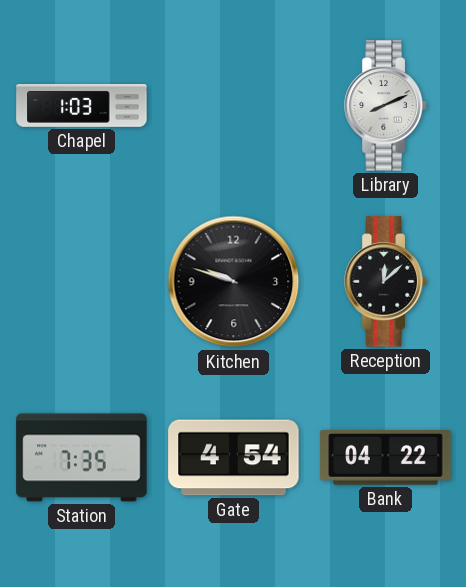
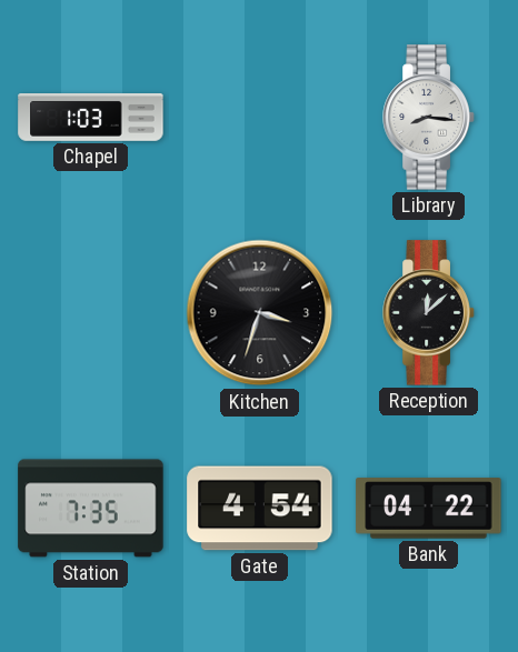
Library: 8:11 -> 8:16 (429, 118)
Kitchen: 9:48 -> 3:33 (260, 313)
